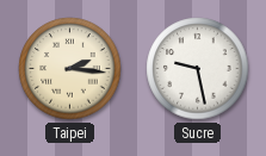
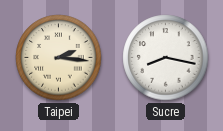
Sucre: 9:28 -> 8:17 (166, 58)
